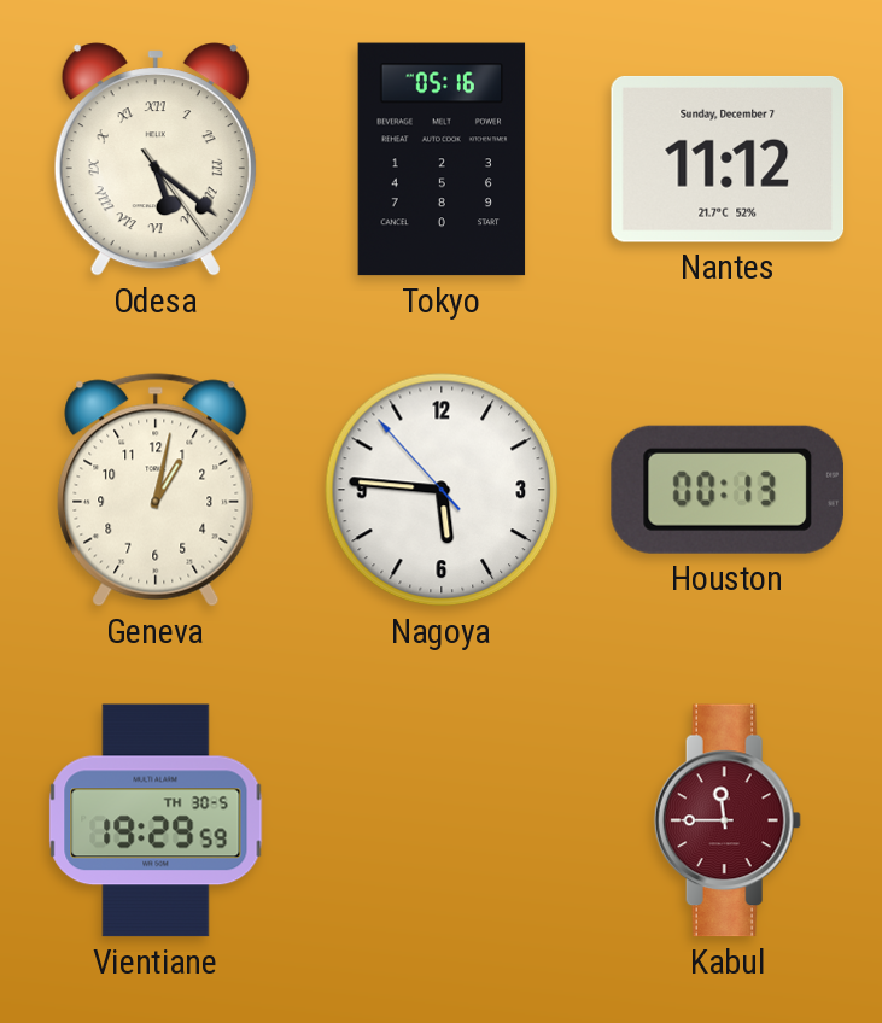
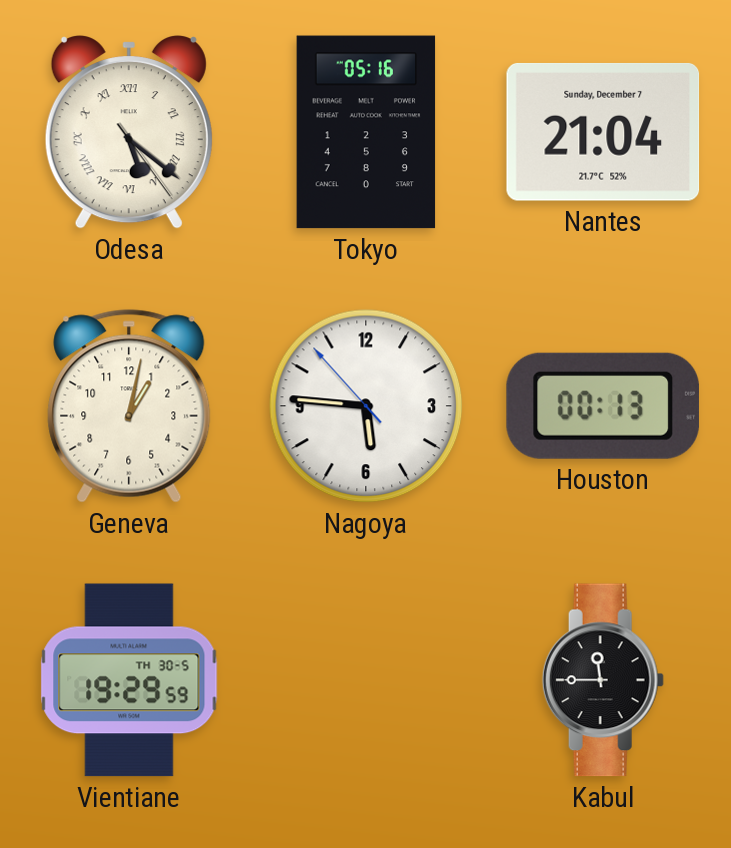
Nantes: 11:12 -> 21:04 (603, 132)
Kabul dial: burgundy -> black (603, 680)
